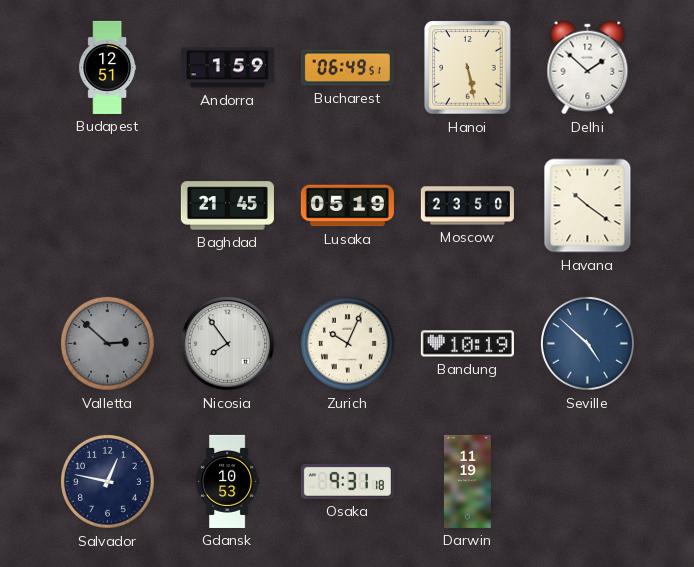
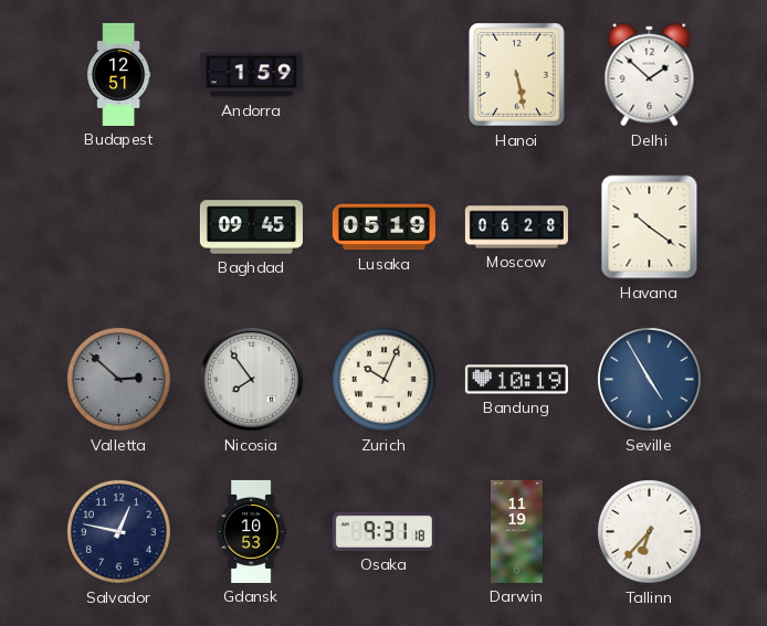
Bucharest: 06:49 -> none (347, 68)
Baghdad: 21:45 -> 09:45 (251, 227)
Moscow: 23:50 -> 06:28 (516, 227)
Seville: 4:52 -> 4:55 (649, 379)
Tallinn: none -> 6:37 (649, 531)
